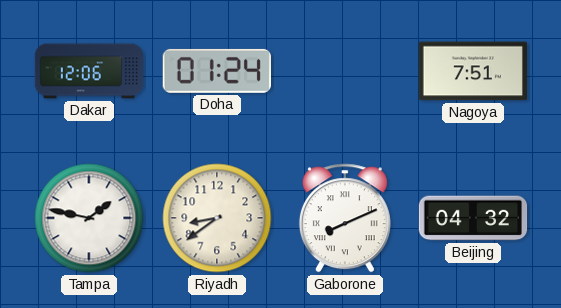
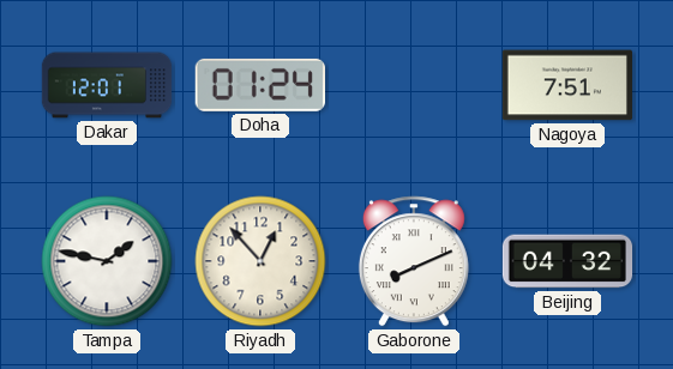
Dakar: 12:06 -> 12:01 (107, 85)
Riyadh: 8:39 -> 12:53 (260, 261)
